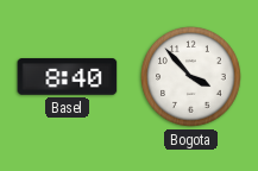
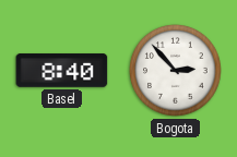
Bogota: 3:53 -> 2:53 (176, 71)
